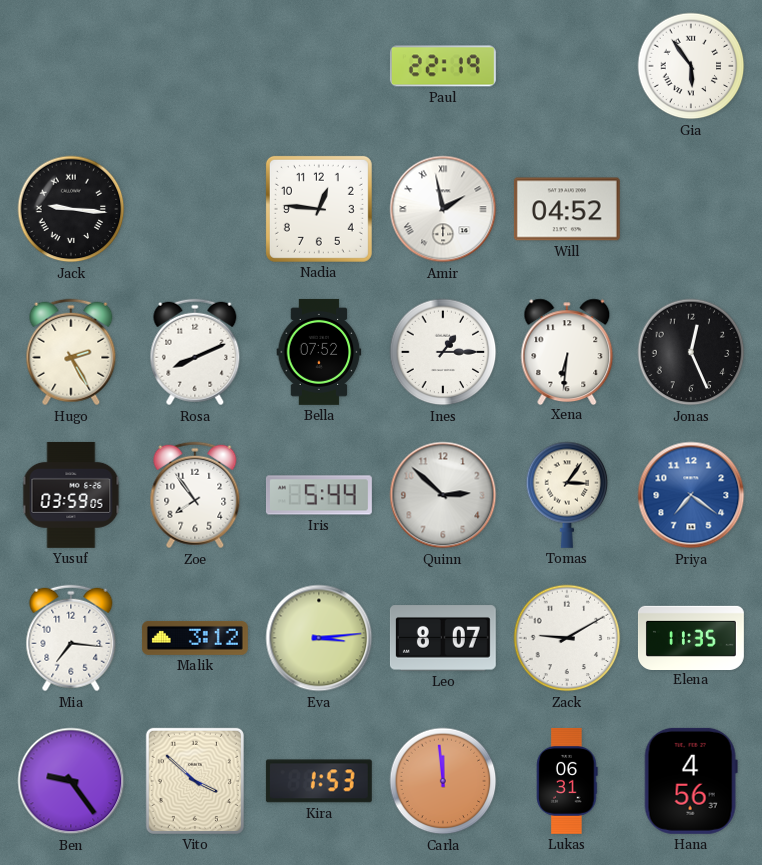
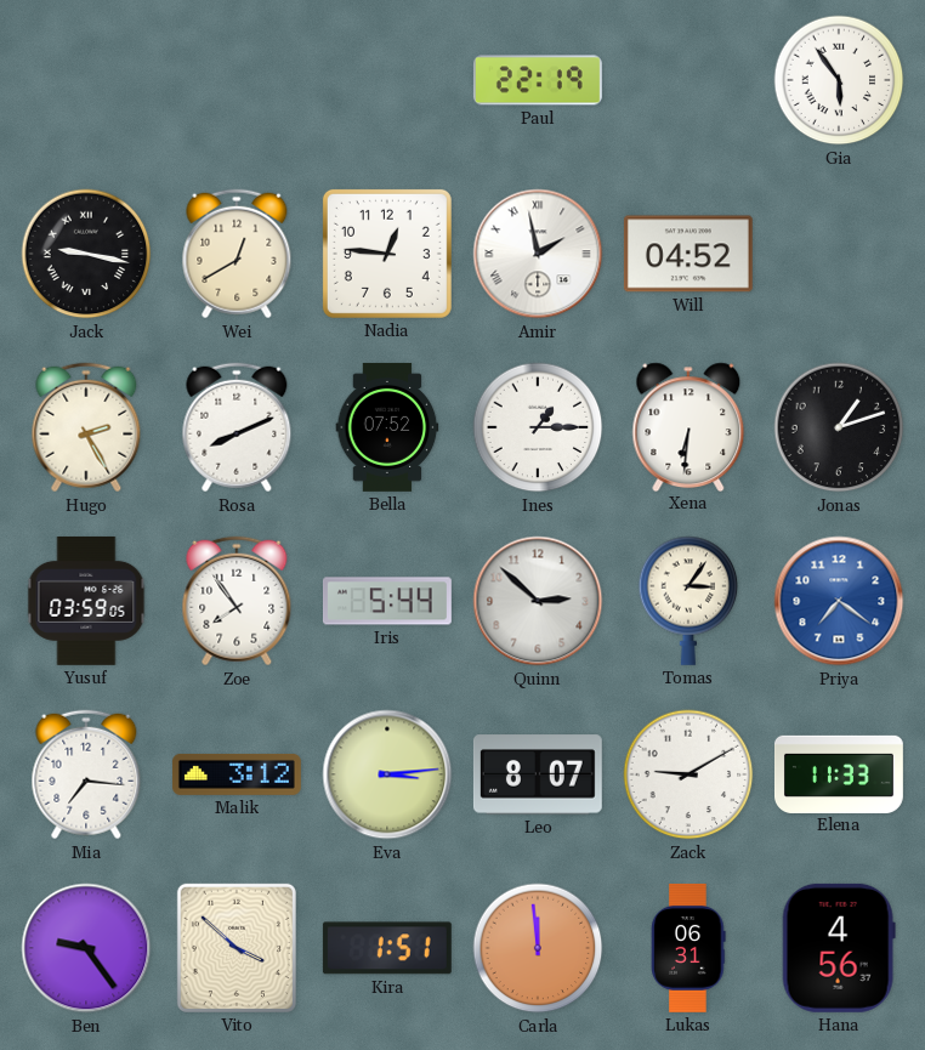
Jack: 9:16 -> 9:17 (86, 254)
Wei: none -> 12:40 (237, 254)
Jonas: 12:26 -> 1:12 (839, 427)
Elena: 11:35 -> 11:33 (839, 773)
Kira: 1:53 -> 1:51 (387, 948)
